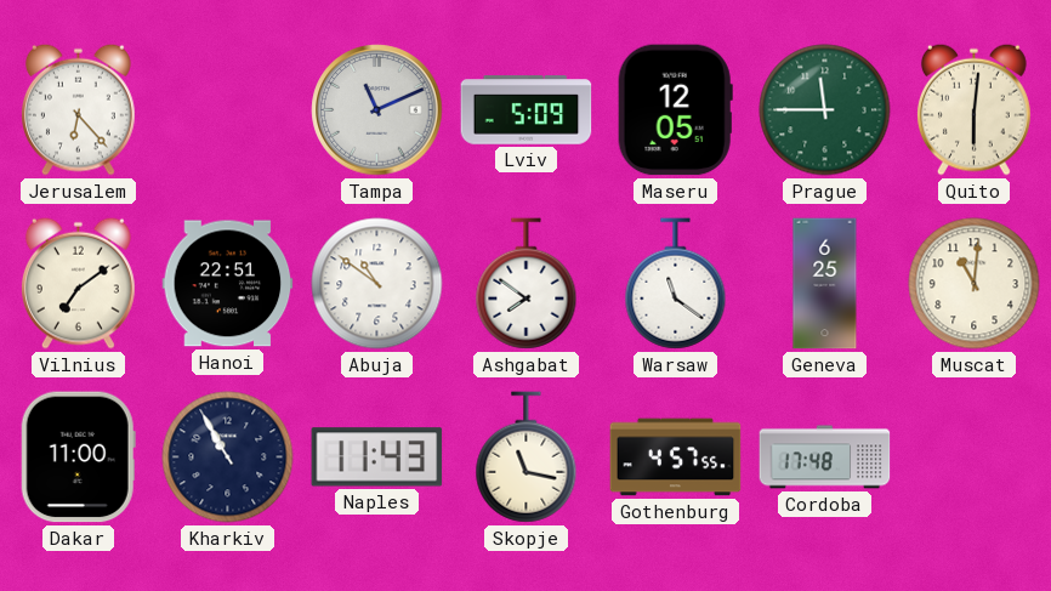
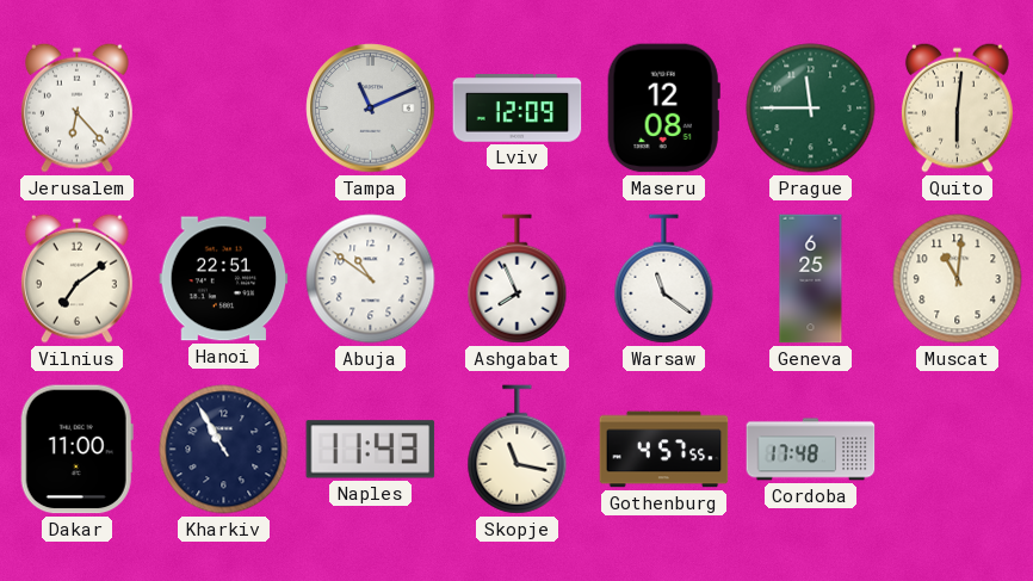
Lviv: 5:09 -> 12:09 (518, 109)
Maseru: 12:05 -> 12:08 (663, 109)
Ashgabat: 7:51 -> 7:56 (518, 279)
